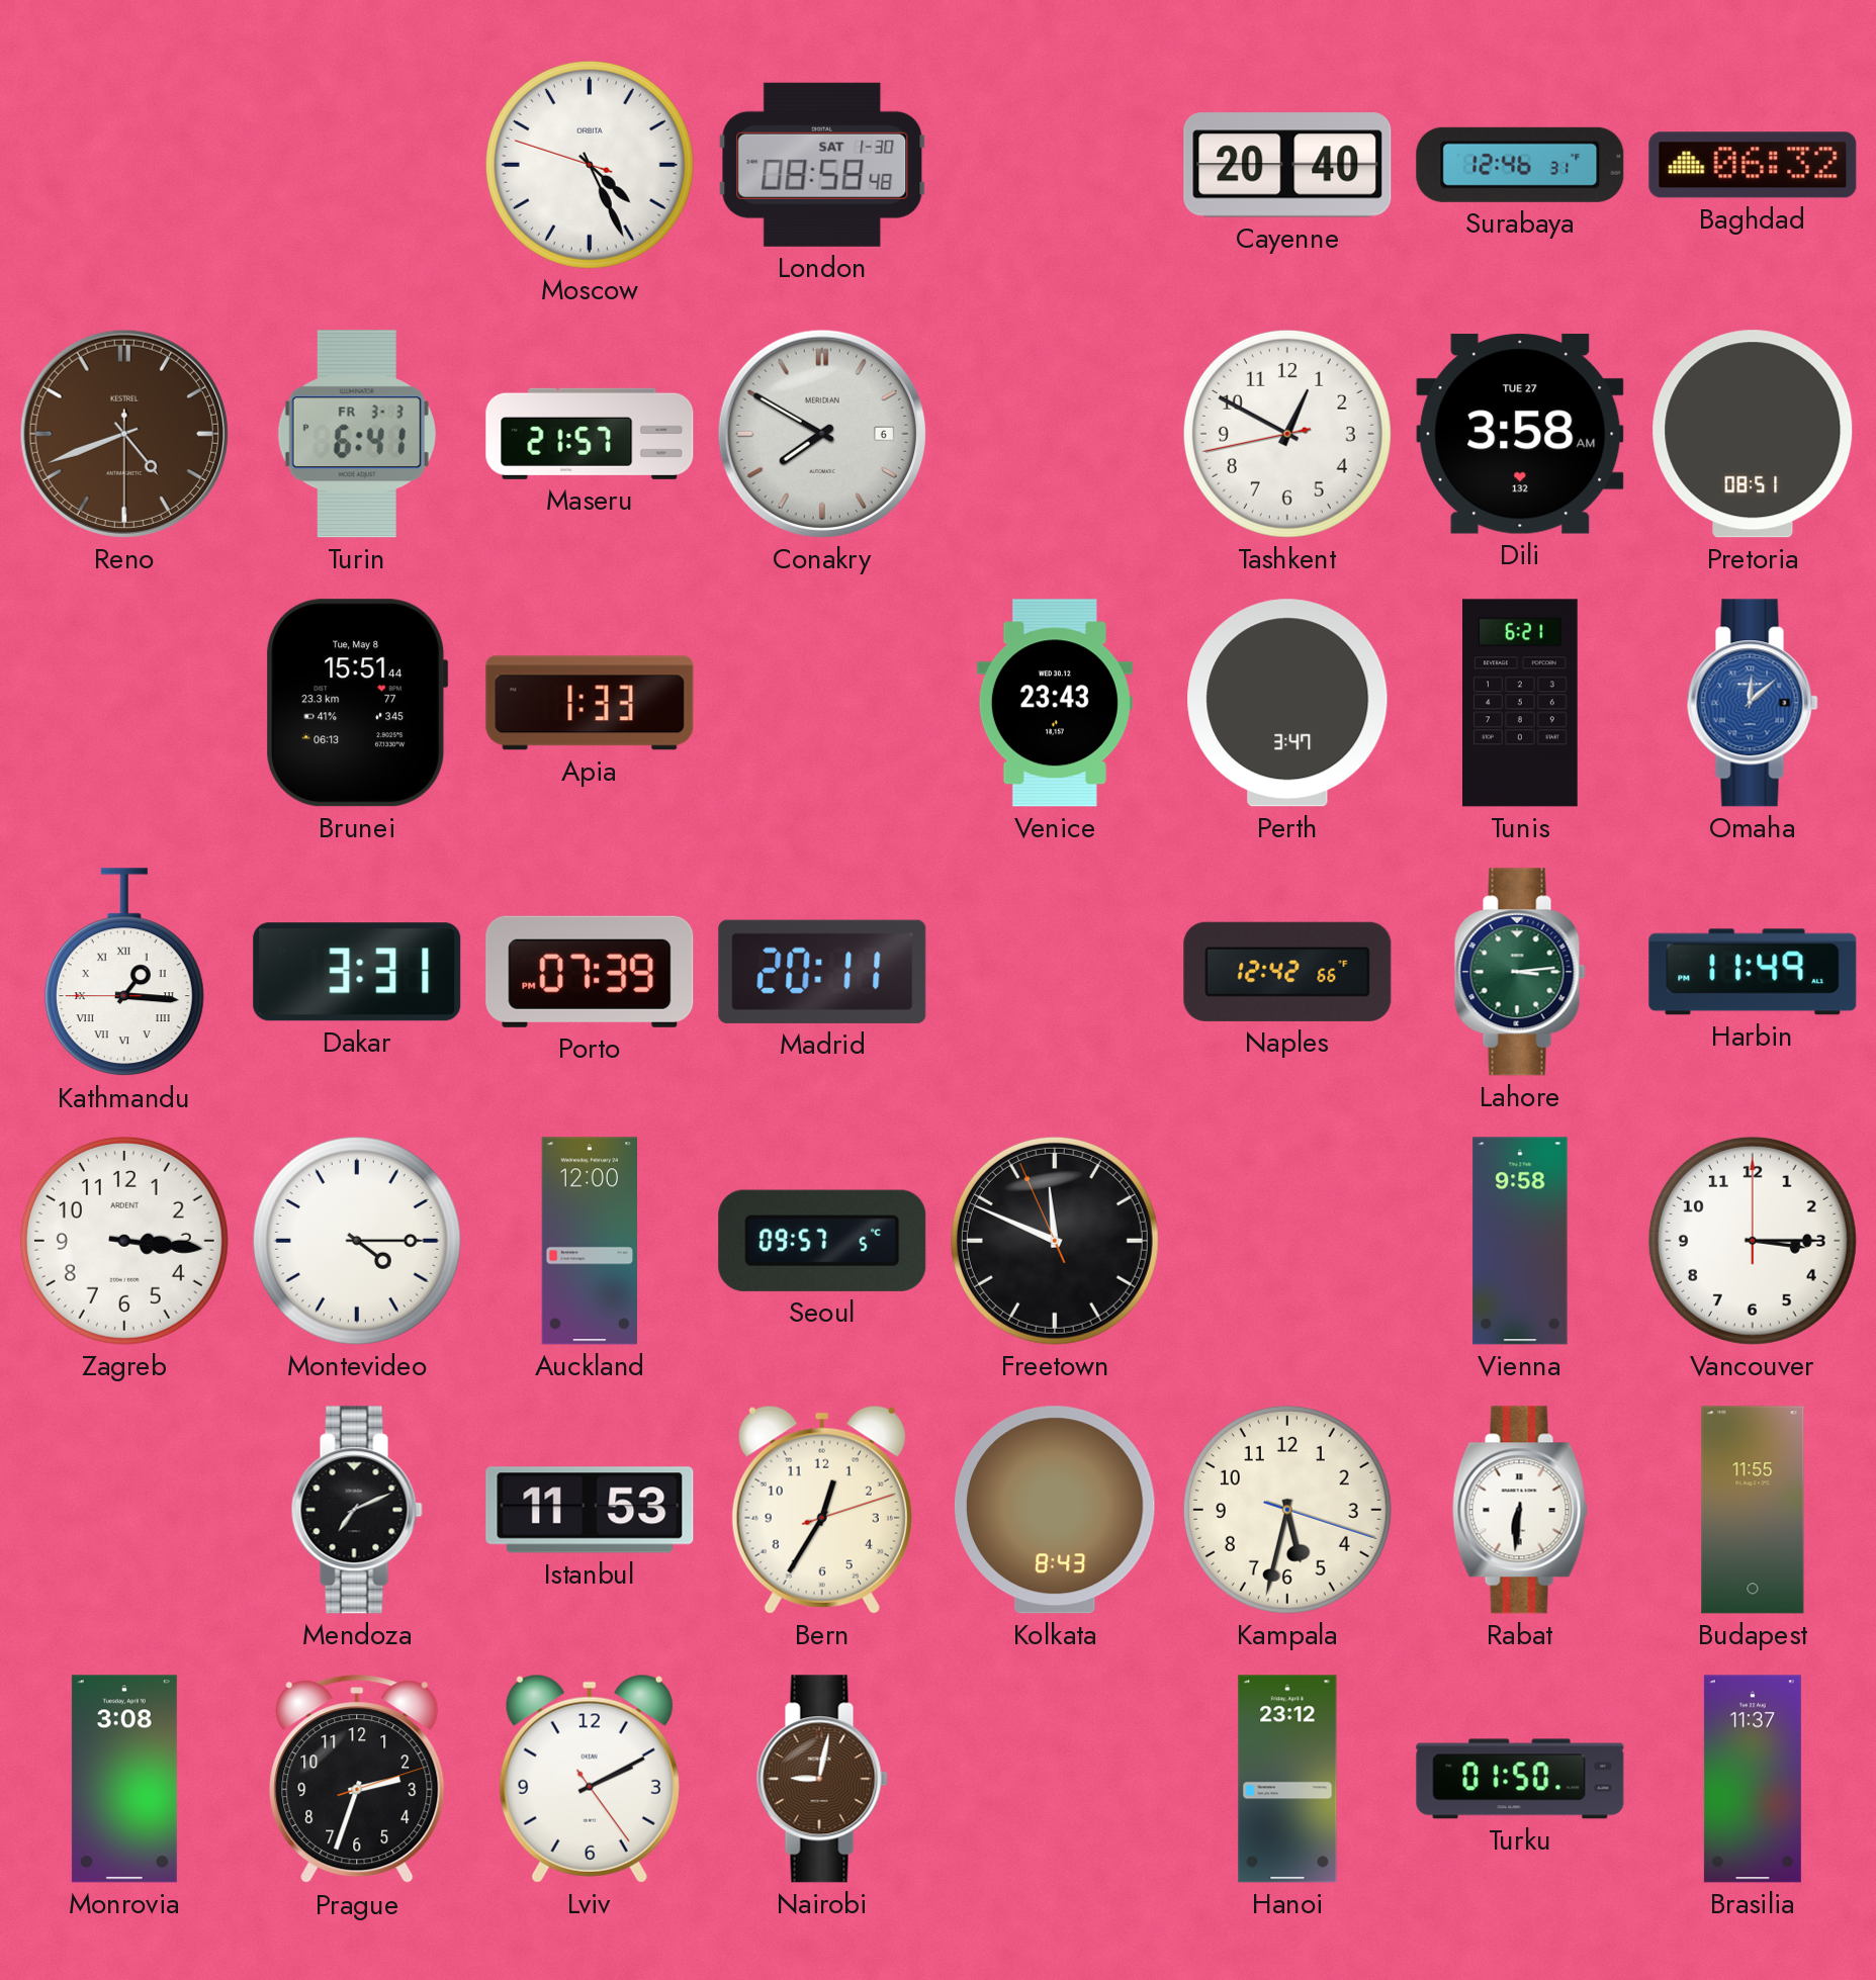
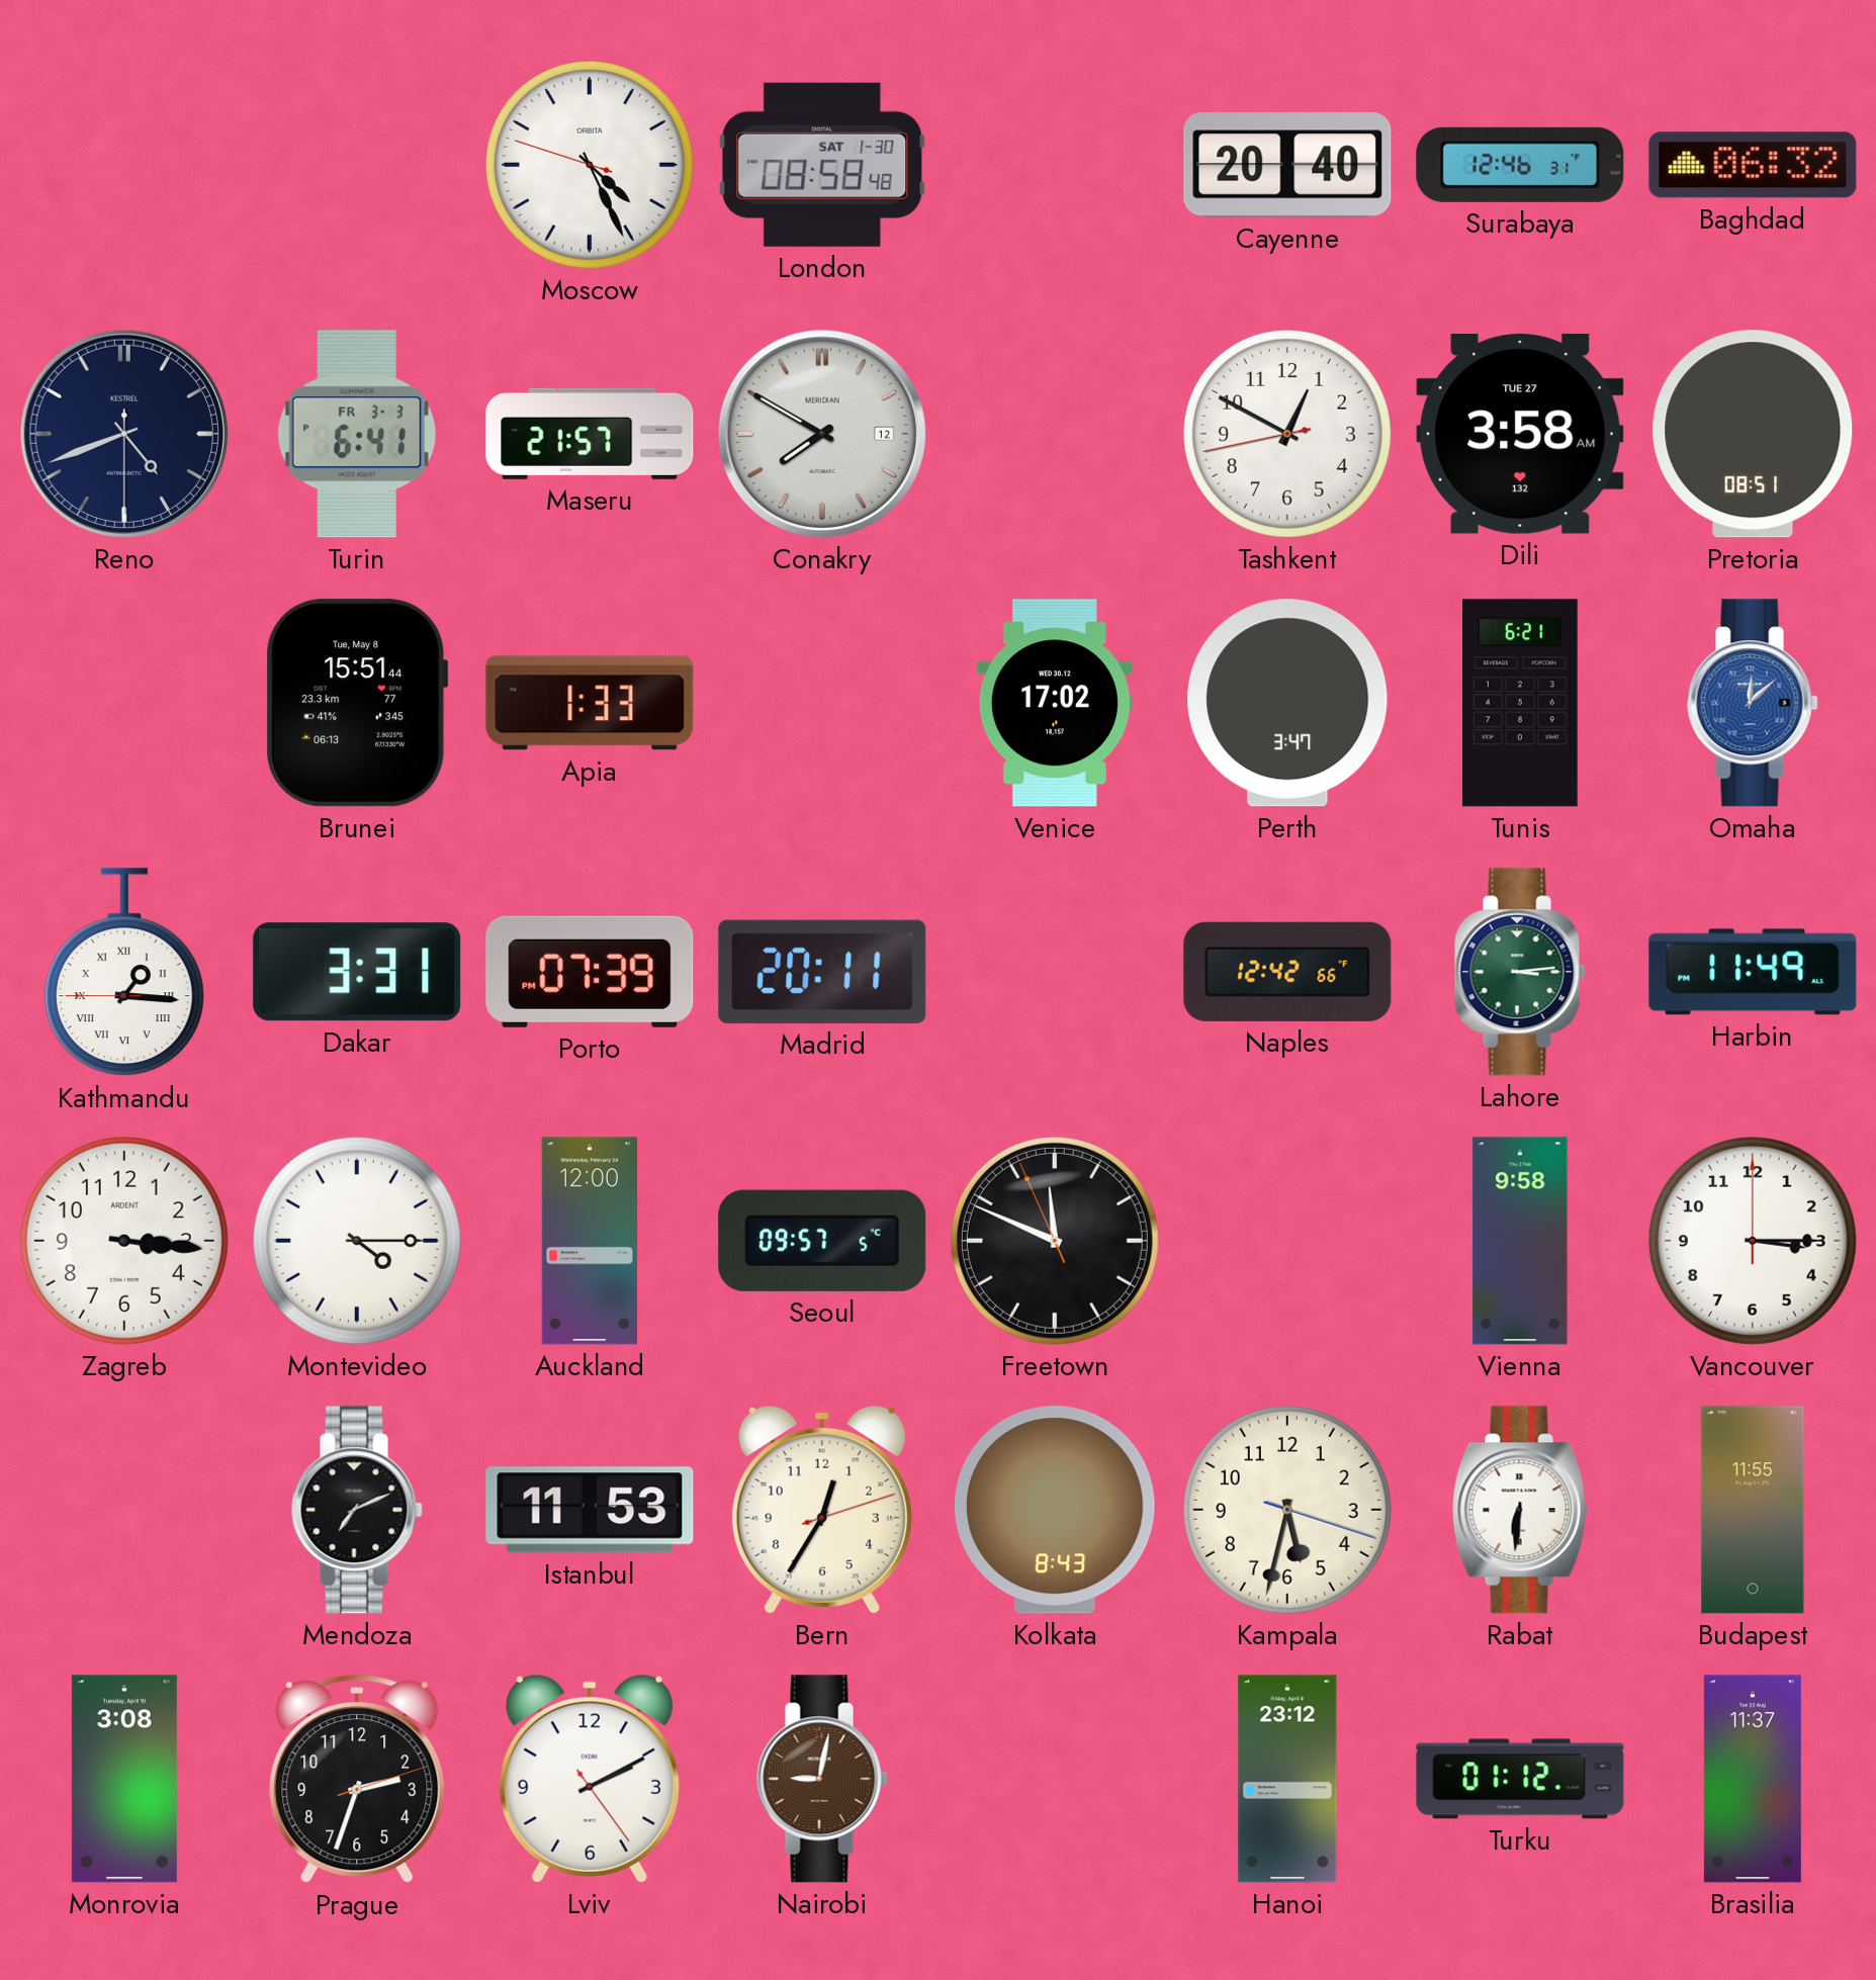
Reno dial: brown -> navy (124, 434)
Conakry date: 6 -> 12 (822, 434)
Venice: 23:43 -> 17:02 (1055, 703)
Turku: 01:50 -> 01:12 (1520, 1779)
